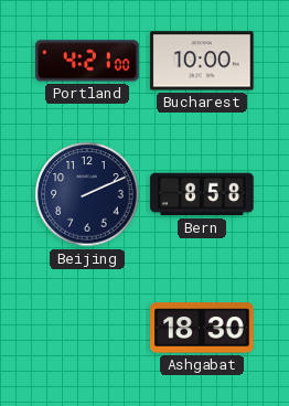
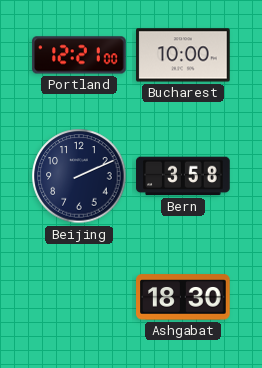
Portland: 4:21 -> 12:21 (79, 55)
Bern: 8:58 -> 3:58 (183, 176)
